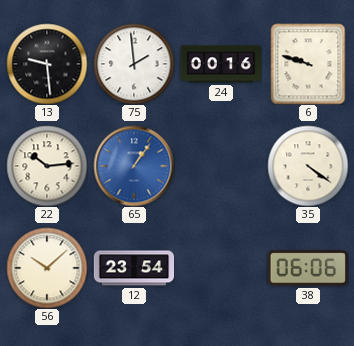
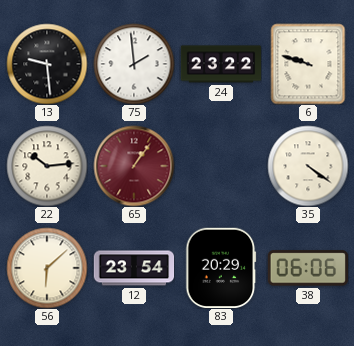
24: 00:16 -> 23:22 (221, 64)
65 dial: blue -> burgundy (134, 166)
56: 10:08 -> 6:08 (47, 268)
83: none -> 20:29 (221, 268)
